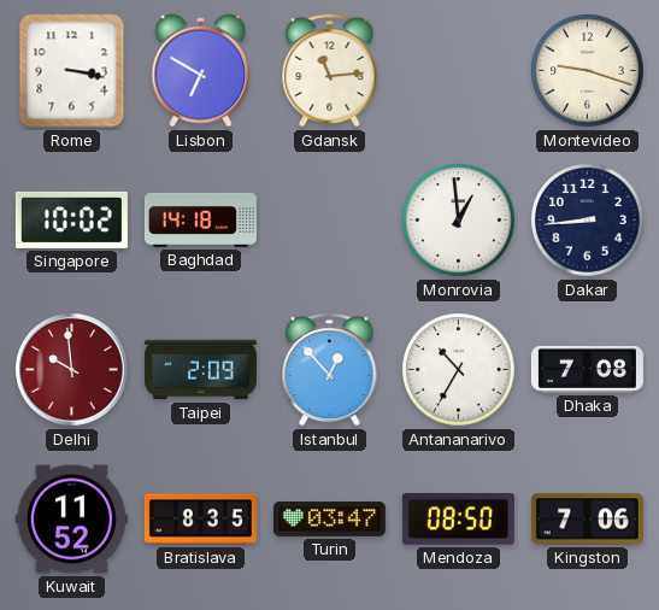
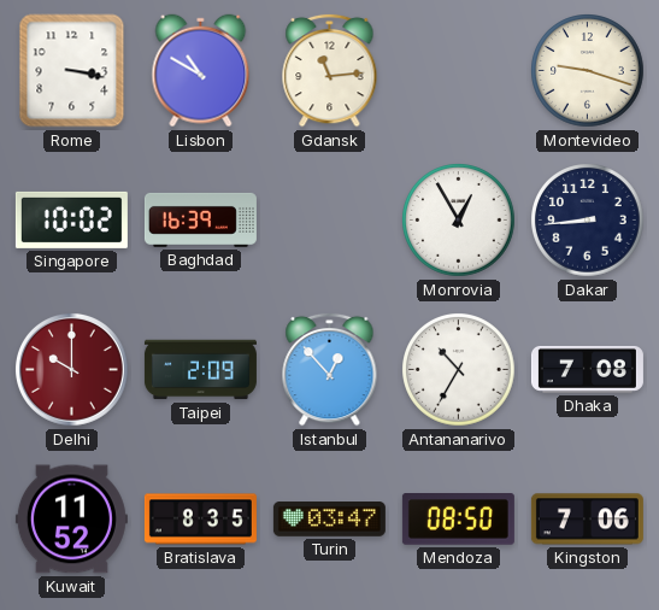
Lisbon: 6:50 -> 10:50 (201, 71)
Baghdad: 14:18 -> 16:39 (200, 219)
Monrovia: 12:59 -> 12:55 (459, 221)
Delhi: 9:59 -> 10:00 (71, 369)
